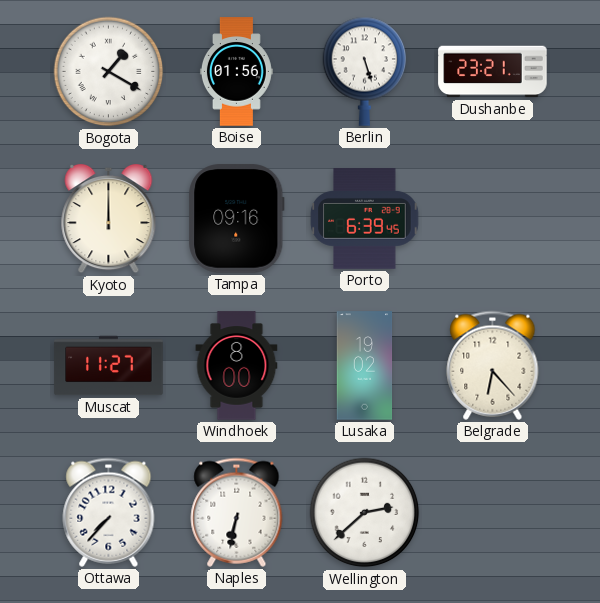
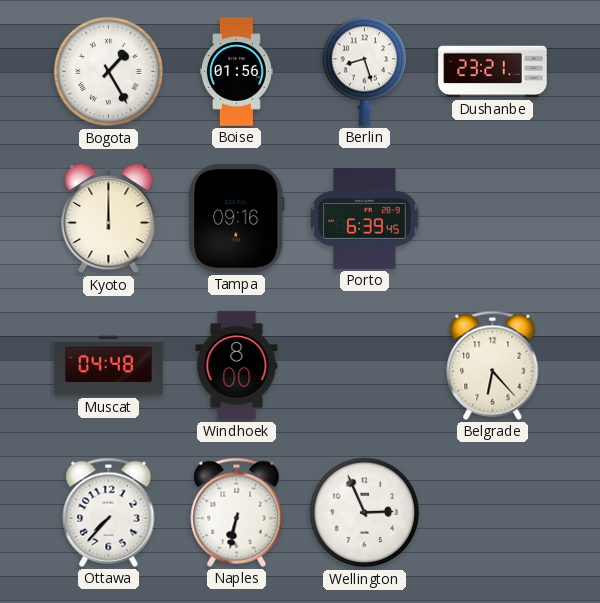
Bogota: 1:20 -> 1:25 (109, 72)
Berlin: 5:27 -> 8:27 (365, 71)
Muscat: 11:27 -> 04:48 (109, 366)
Lusaka: 19:02 -> none (365, 366)
Wellington: 2:38 -> 2:56 (365, 513)
